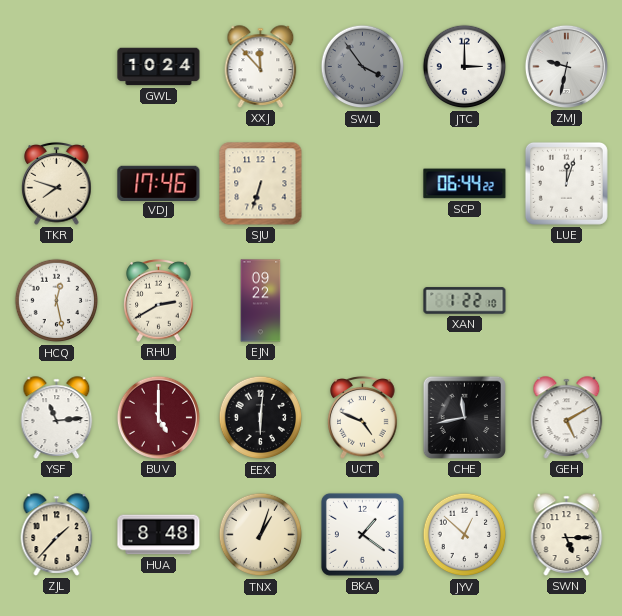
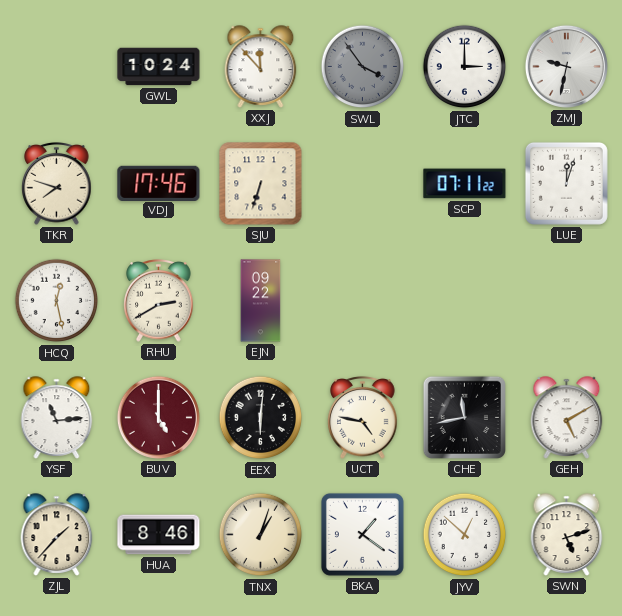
SCP: 06:44 -> 07:11 (465, 184)
XAN: 1:22 -> none (465, 301)
UCT: 4:49 -> 4:47 (363, 418)
HUA: 8:48 -> 8:46 (159, 535)
SWN: 5:15 -> 5:12 (567, 535)
